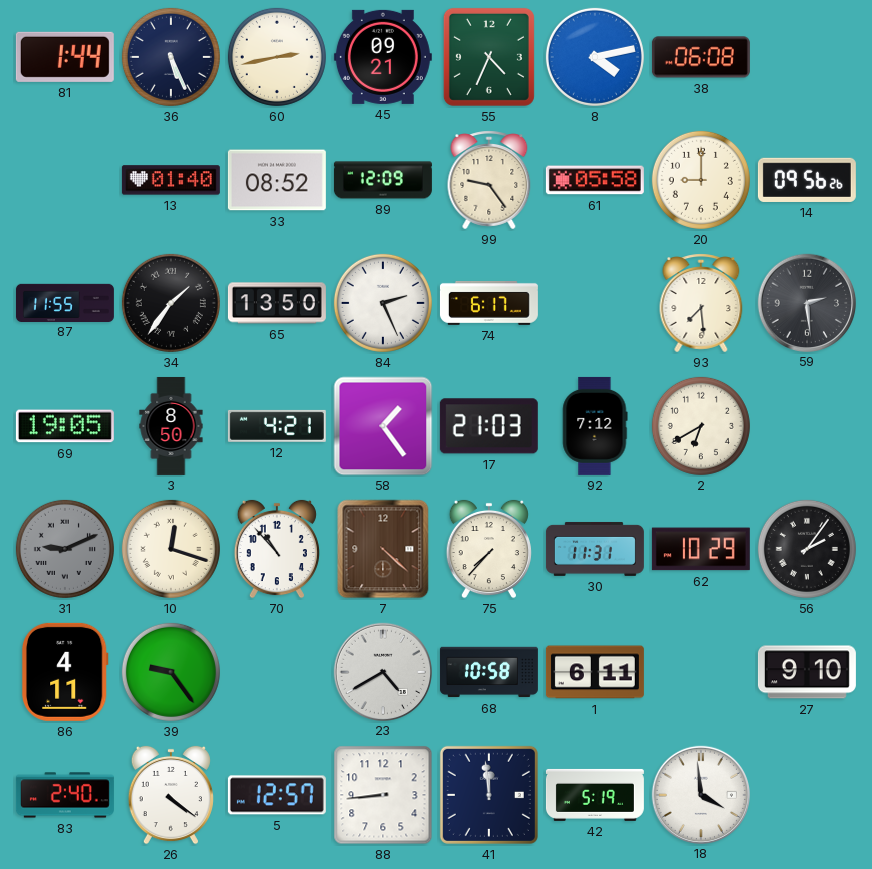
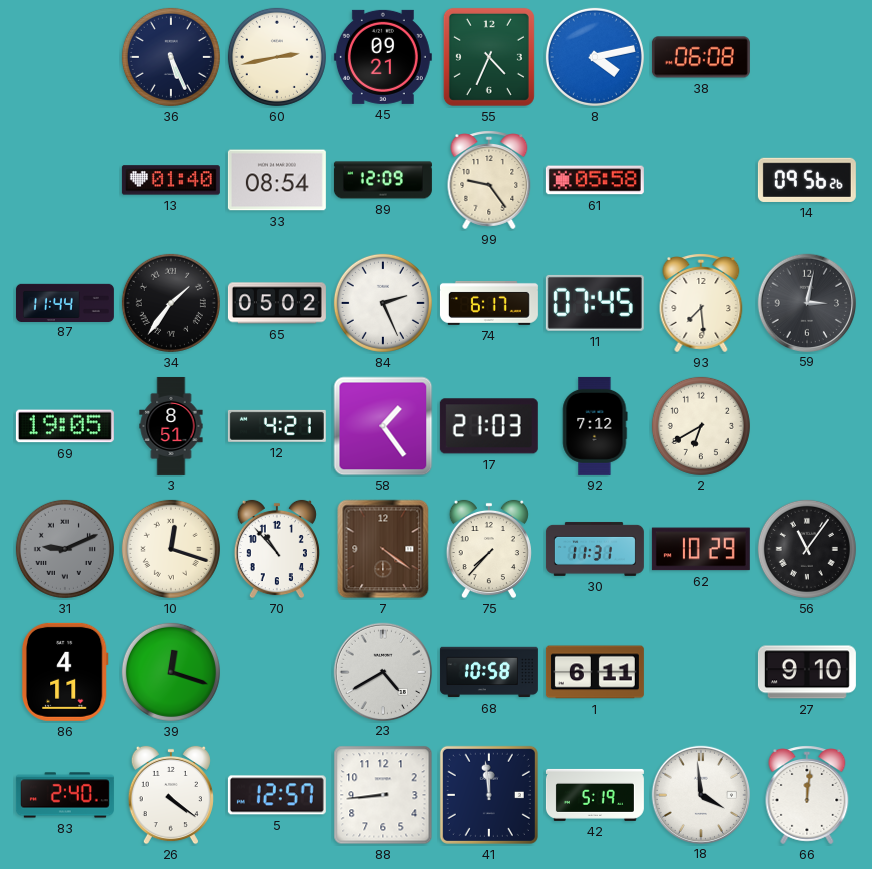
81: 1:44 -> none (65, 57)
33: 08:52 -> 08:54 (277, 180)
20: 9:00 -> none (701, 180)
87: 11:55 -> 11:44 (65, 302)
65: 13:50 -> 05:02 (277, 303)
11: none -> 07:45 (595, 303)
59: 2:29 -> 3:02 (806, 302)
3: 8:50 -> 8:51 (171, 426)
7: 4:22 -> 4:21 (383, 549)
56: 2:06 -> 11:06 (807, 549)
39: 9:24 -> 12:18 (171, 672)
66: none -> 12:01 (807, 795)
